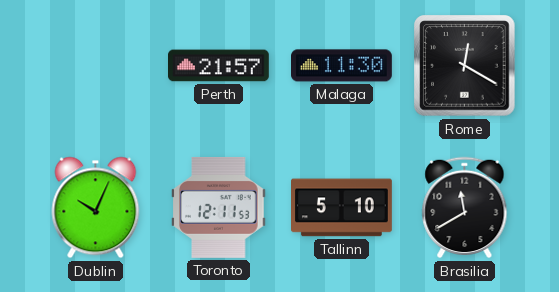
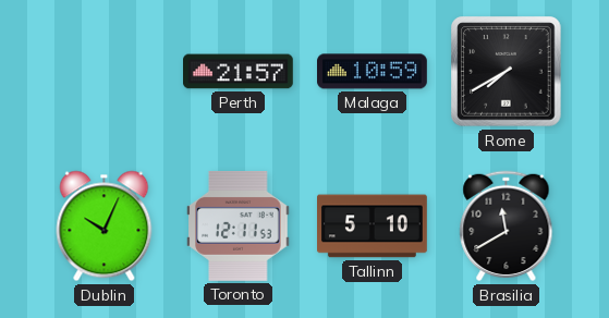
Malaga: 11:30 -> 10:59 (373, 72)
Rome: 12:20 -> 7:40 (507, 72)
